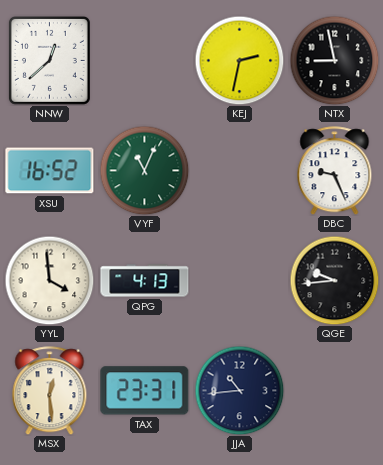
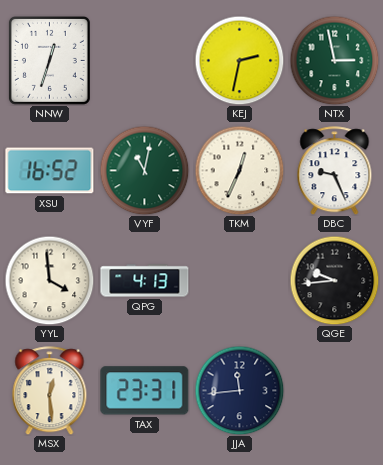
NNW: 12:38 -> 12:33 (49, 60)
NTX: 8:58 -> 2:58 (334, 60)
NTX dial: black -> green (334, 60)
VYF: 11:04 -> 11:02 (144, 170)
TKM: none -> 12:34 (239, 170)
JJA: 10:44 -> 11:44 (239, 390)
